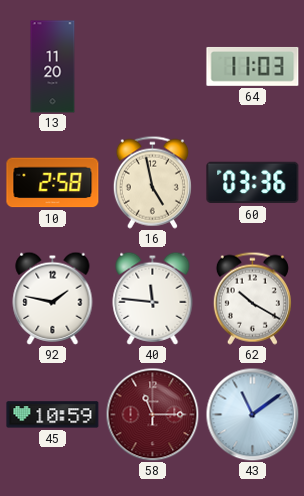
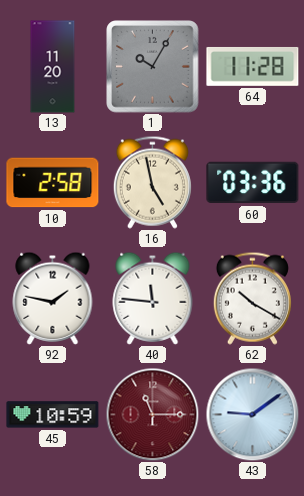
1: none -> 10:05 (153, 67)
64: 11:03 -> 11:28 (253, 66)
43: 11:09 -> 9:09 (252, 414)
